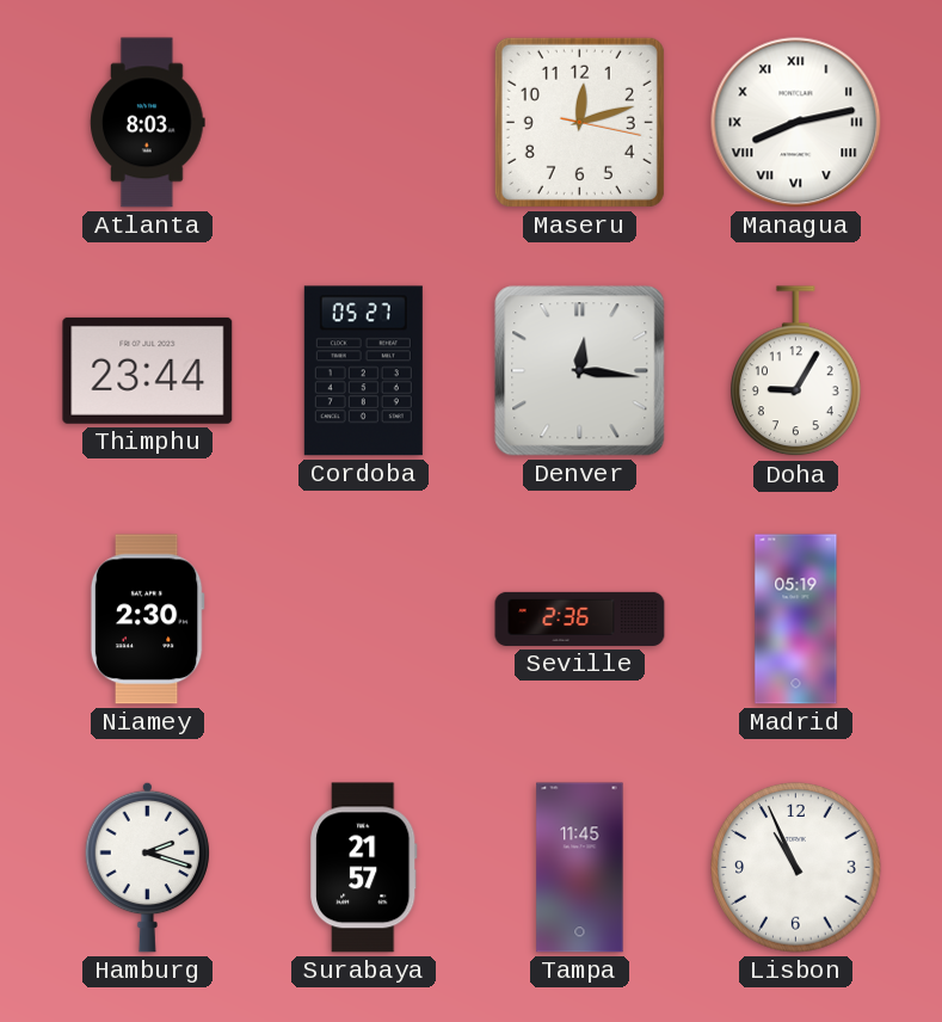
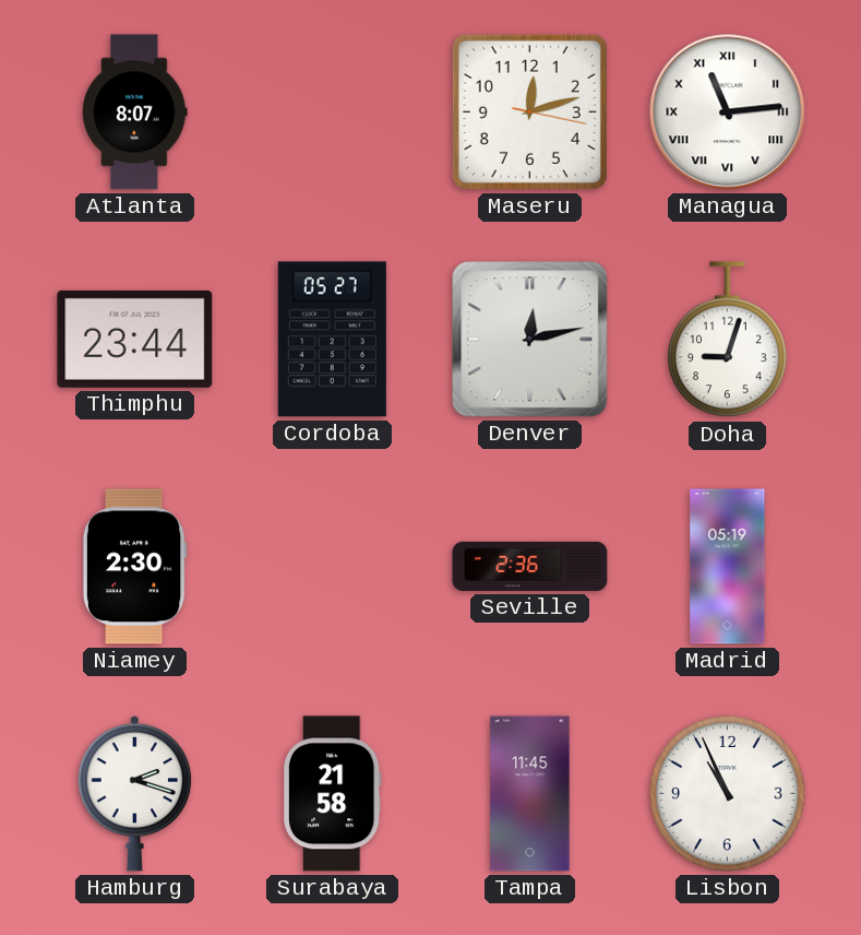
Atlanta: 8:03 -> 8:07 (135, 113)
Managua: 8:13 -> 11:14 (728, 113)
Denver: 12:16 -> 12:13 (530, 340)
Doha: 9:05 -> 9:03 (728, 340)
Surabaya: 21:57 -> 21:58 (332, 794)
